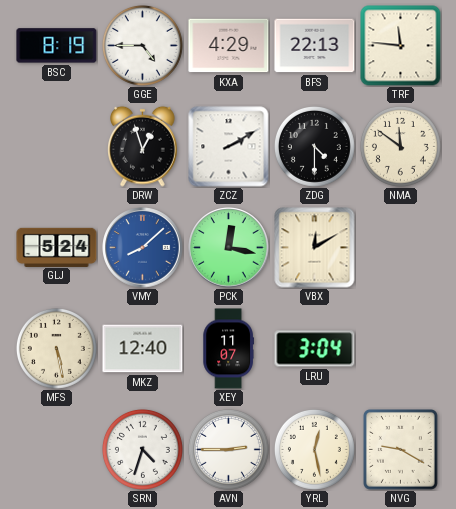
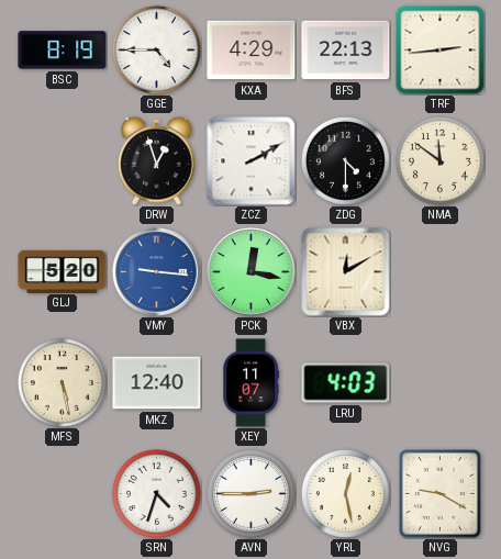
TRF: 11:46 -> 2:44 (441, 51)
GLJ: 5:24 -> 5:20 (63, 271)
VMY: 8:08 -> 9:16 (157, 272)
LRU: 3:04 -> 4:03 (346, 383)
